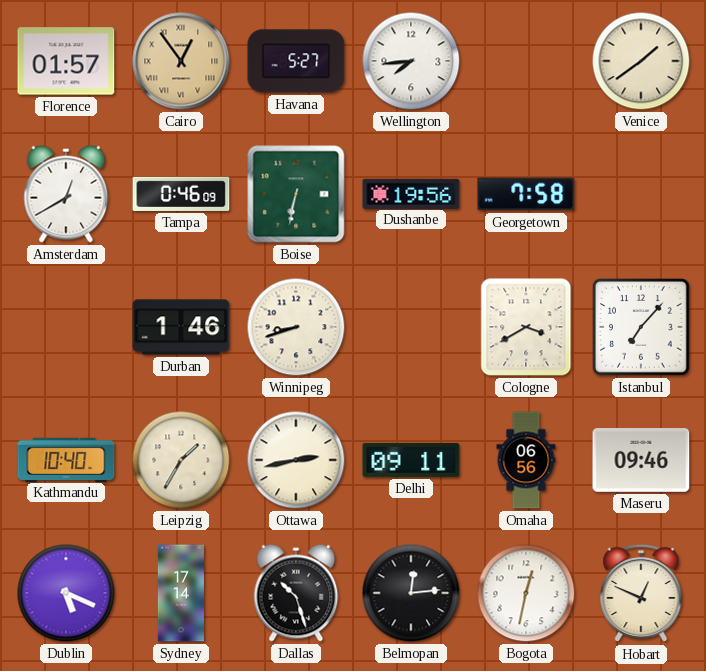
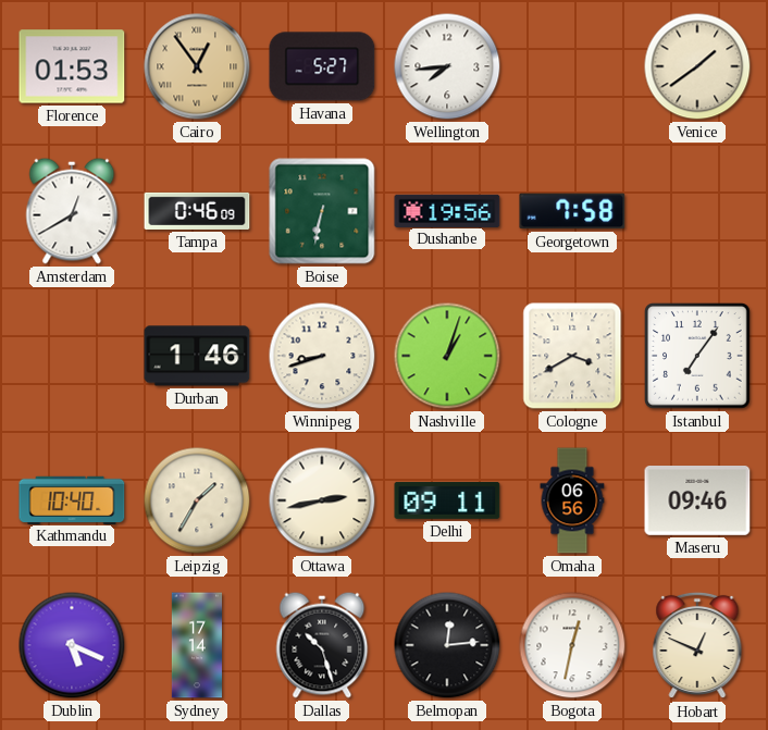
Florence: 01:57 -> 01:53 (72, 66)
Nashville: none -> 1:03 (447, 356)
Istanbul: 7:07 -> 7:06 (698, 357)
